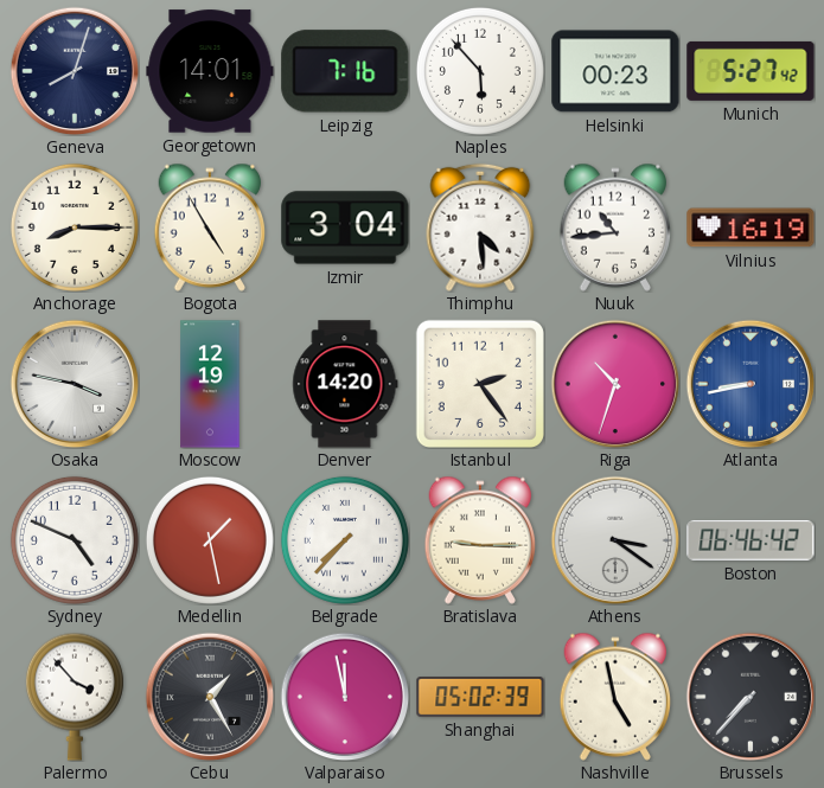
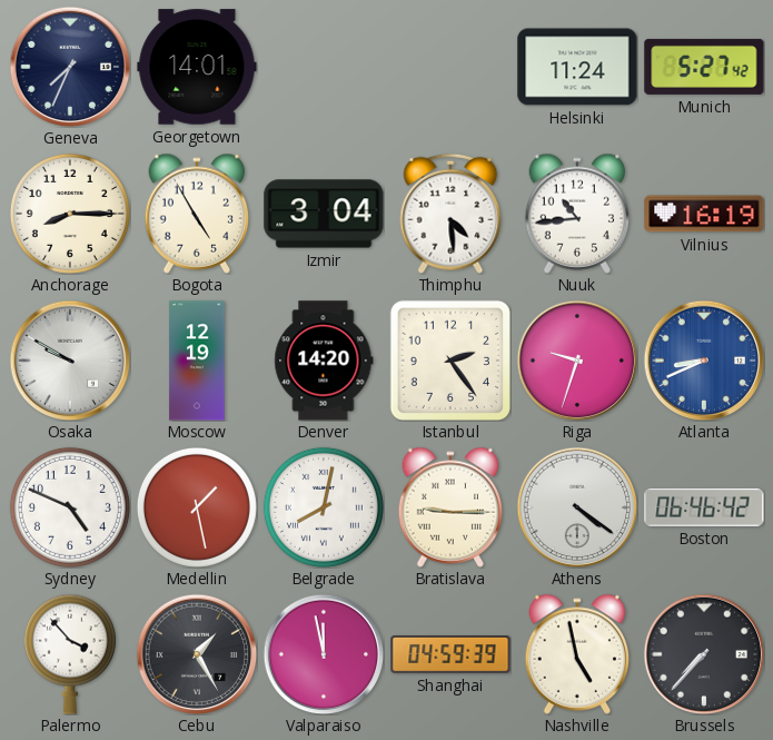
Geneva: 8:03 -> 7:34 (70, 67)
Leipzig: 7:16 -> none (345, 71)
Naples: 5:53 -> none (480, 71)
Helsinki: 00:23 -> 11:24 (577, 67)
Osaka: 3:47 -> 9:50 (70, 361)
Riga: 10:33 -> 9:33 (577, 361)
Atlanta: 8:43 -> 8:41 (704, 361)
Belgrade: 7:37 -> 8:02 (324, 507)
Athens: 3:21 -> 4:21 (577, 507)
Shanghai: 05:02 -> 04:59 (450, 655)
